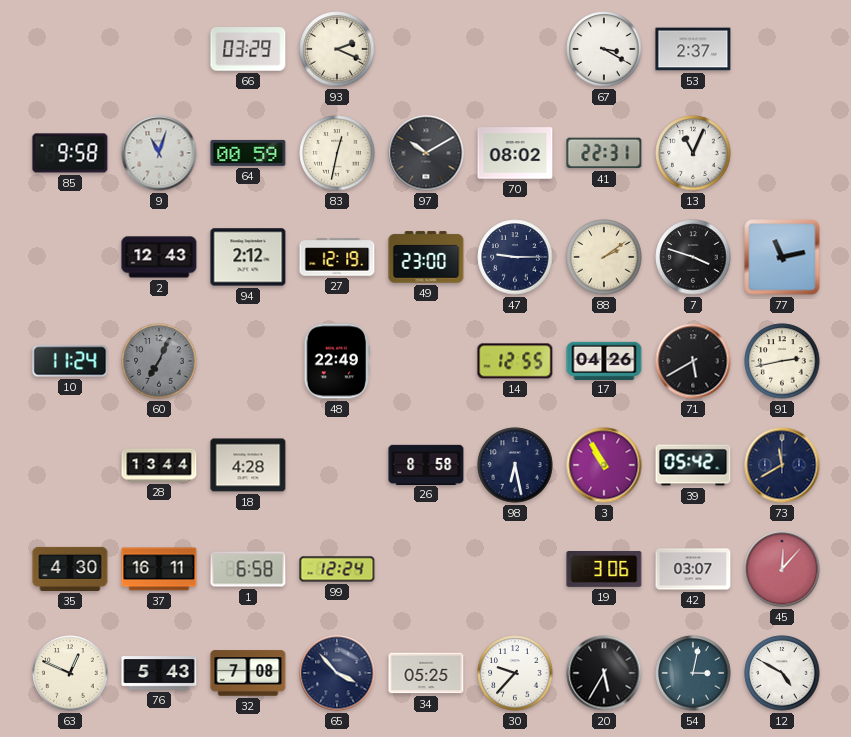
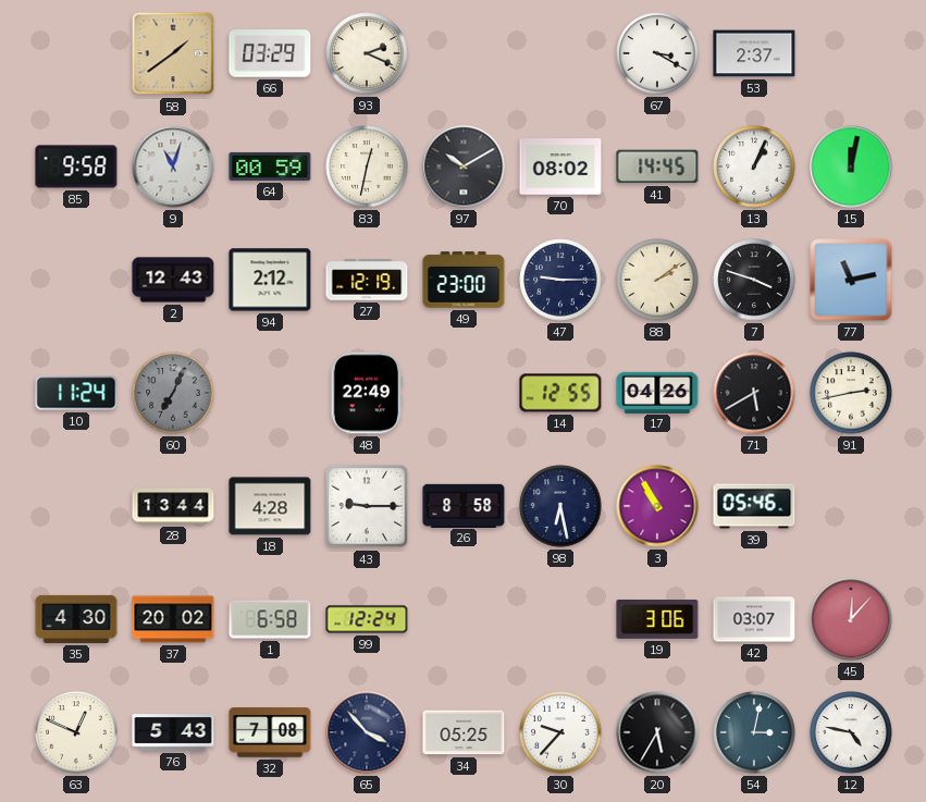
58: none -> 1:39 (173, 53)
41: 22:31 -> 14:45 (657, 166)
13: 11:04 -> 1:04 (754, 166)
15: none -> 12:02 (851, 166)
43: none -> 9:15 (367, 506)
39: 05:42 -> 05:46 (754, 506)
73: 11:40 -> none (782, 465)
37: 16:11 -> 20:02 (173, 619)
12: 4:50 -> 4:47 (851, 732)
